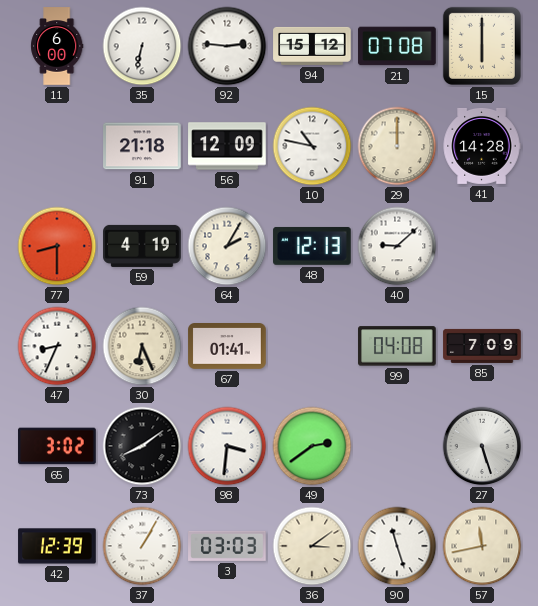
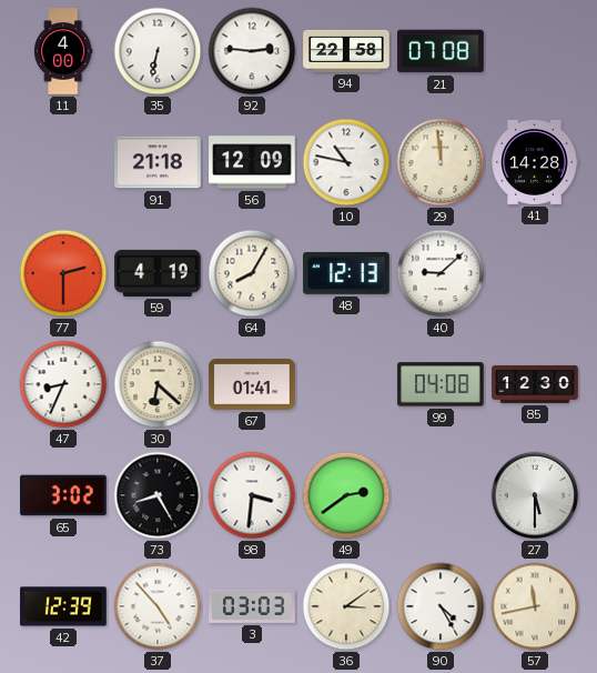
11: 6:00 -> 4:00 (63, 51)
94: 15:12 -> 22:58 (346, 51)
15: 6:00 -> none (482, 46)
29: 12:00 -> 11:59 (441, 162)
77: 8:30 -> 2:30 (63, 273)
64: 2:05 -> 8:05 (252, 273)
30: 6:26 -> 6:22 (158, 384)
85: 7:09 -> 12:30 (535, 384)
73: 8:09 -> 8:25 (158, 495)
27: 5:27 -> 5:30 (535, 495)
37: 1:05 -> 4:53 (158, 606)
90: 11:27 -> 4:25 (441, 606)
